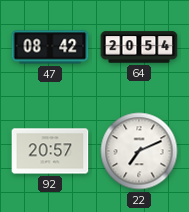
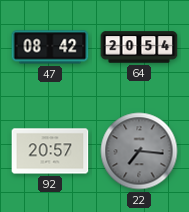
22: 7:11 -> 7:16 (139, 151)
22 dial: white -> grey (139, 151)
